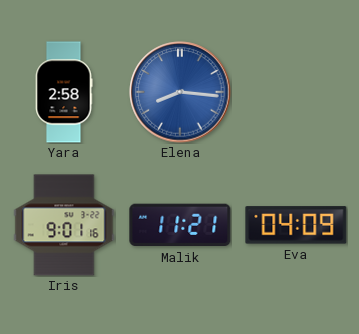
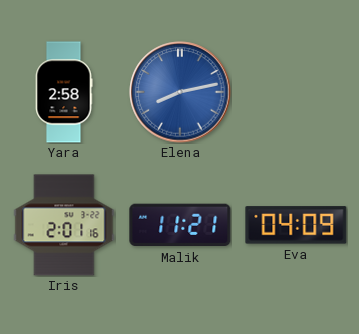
Elena: 8:16 -> 8:13 (180, 92)
Iris: 9:01 -> 2:01 (64, 225)
